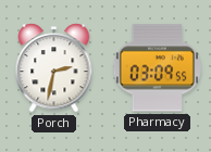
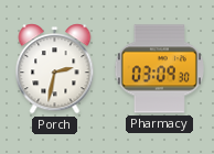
Pharmacy: 03:09:55 -> 03:09:30 (159, 69)
